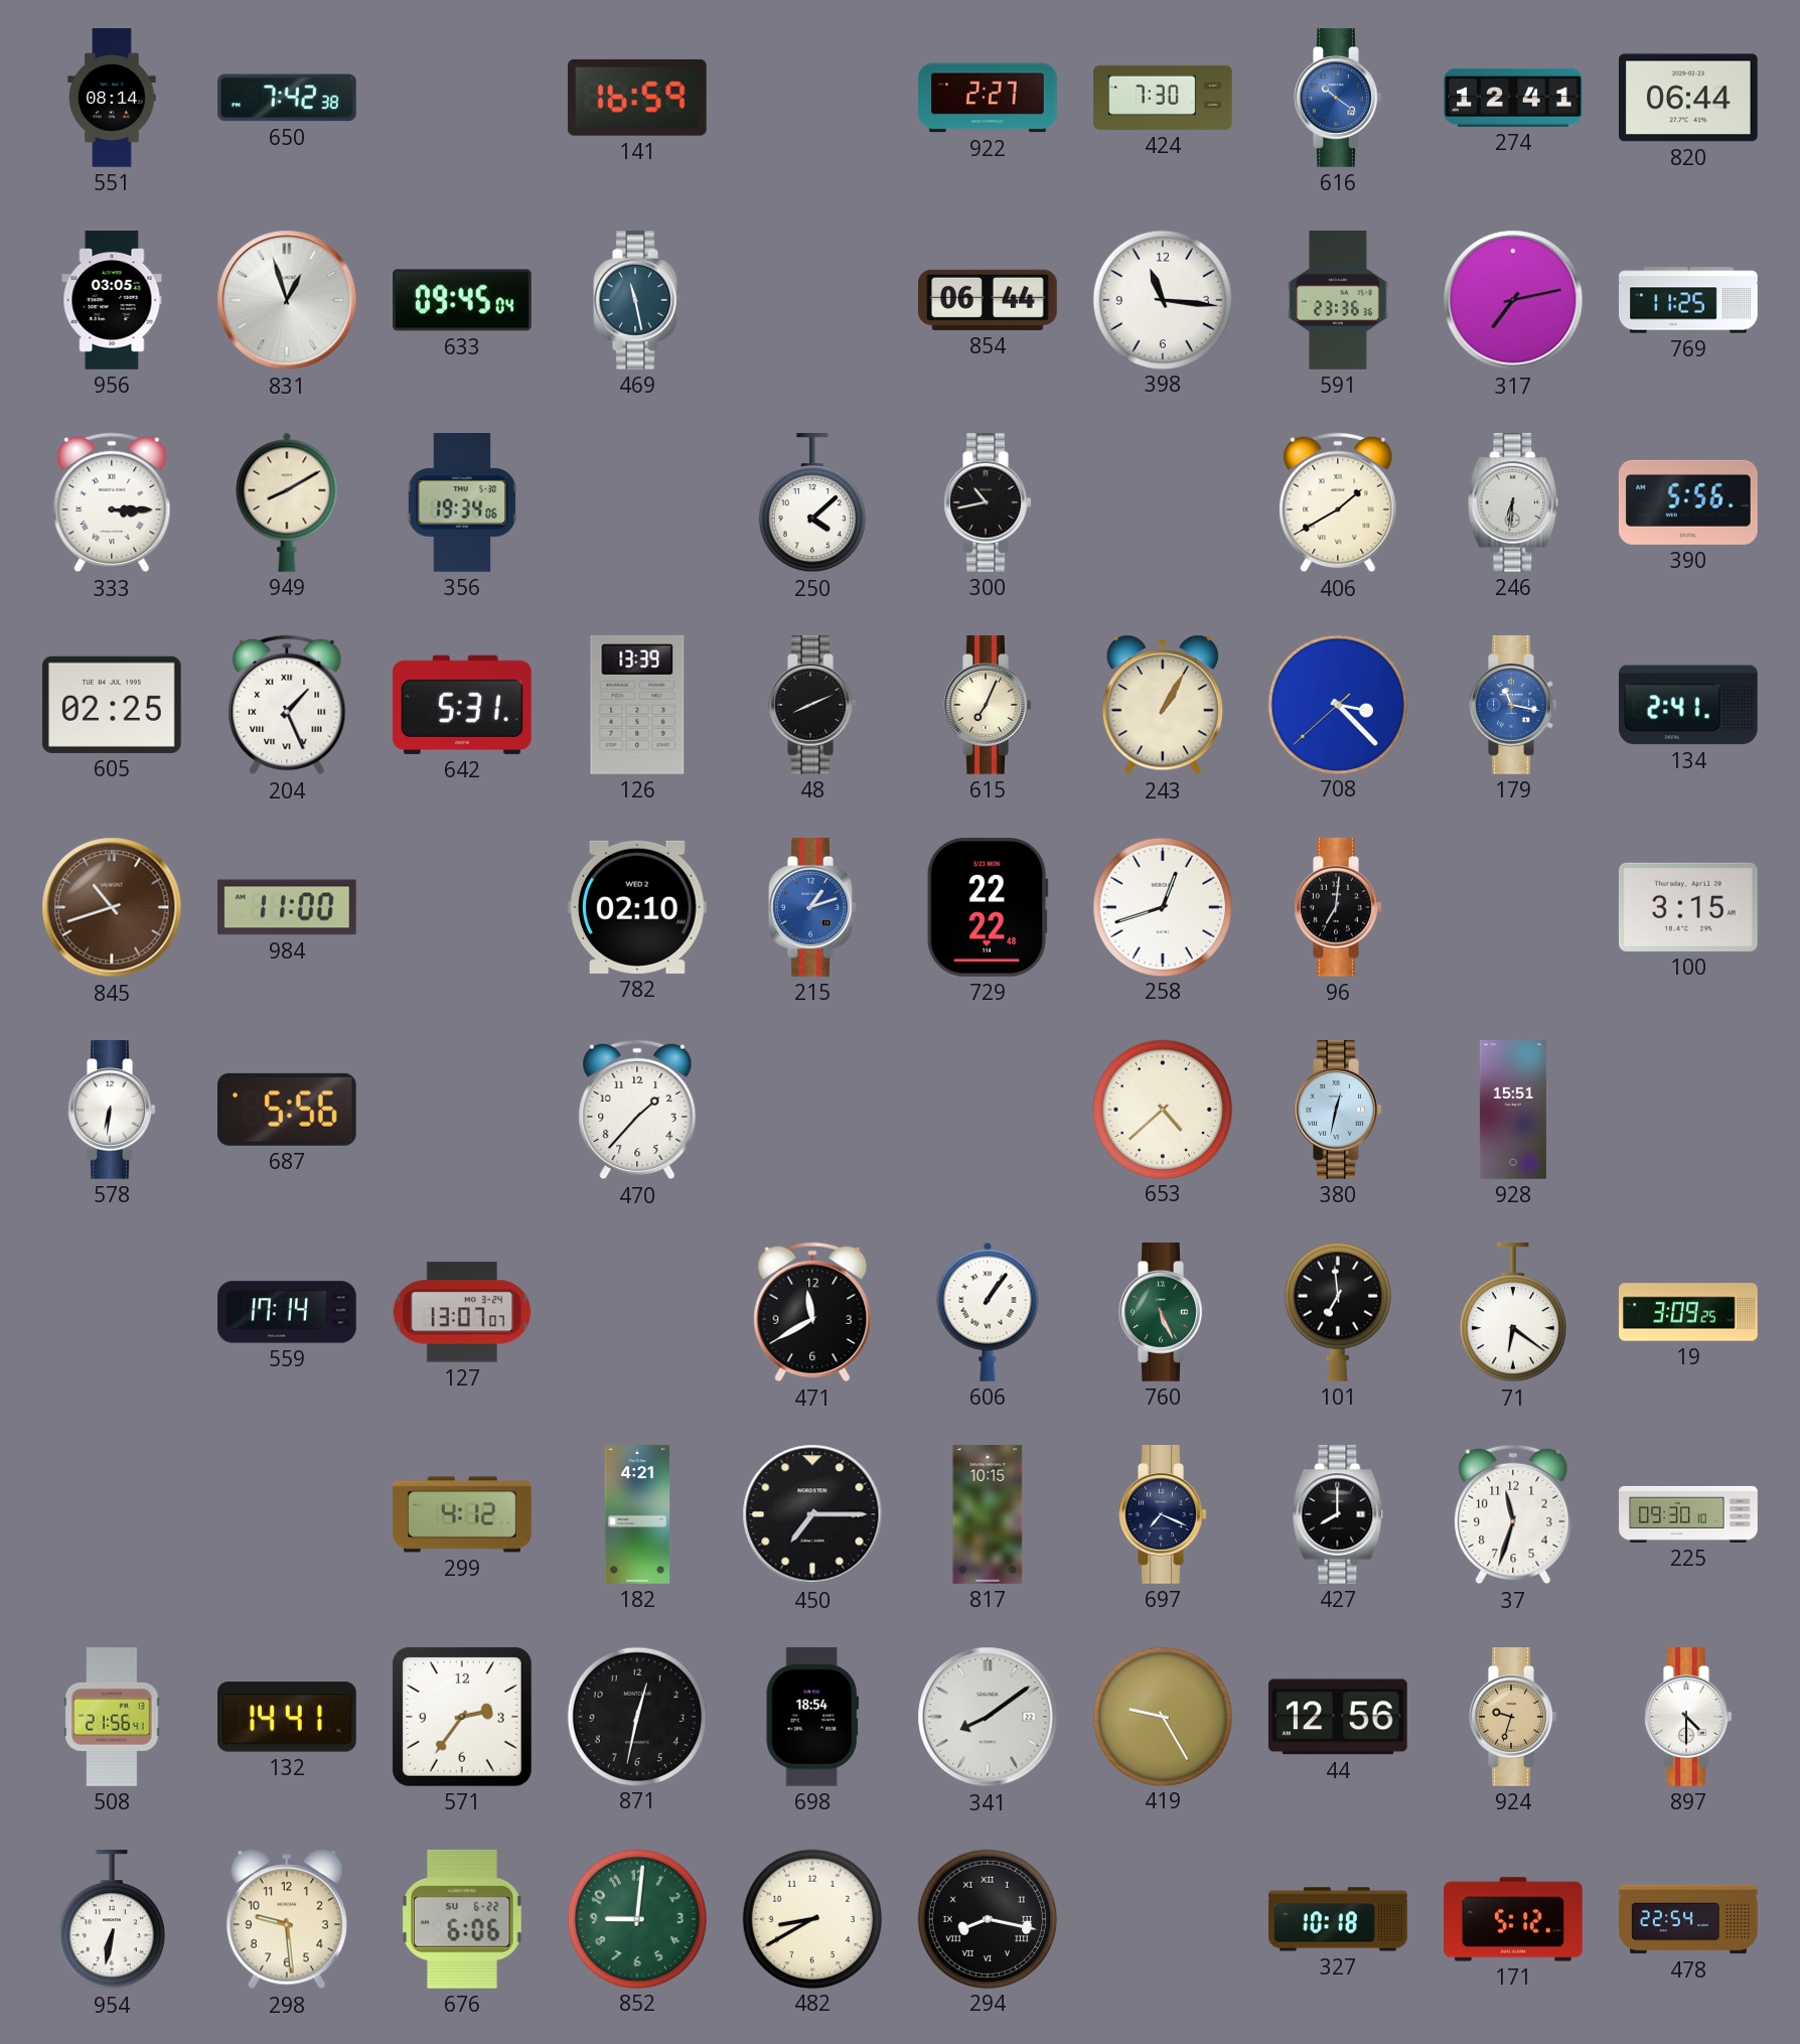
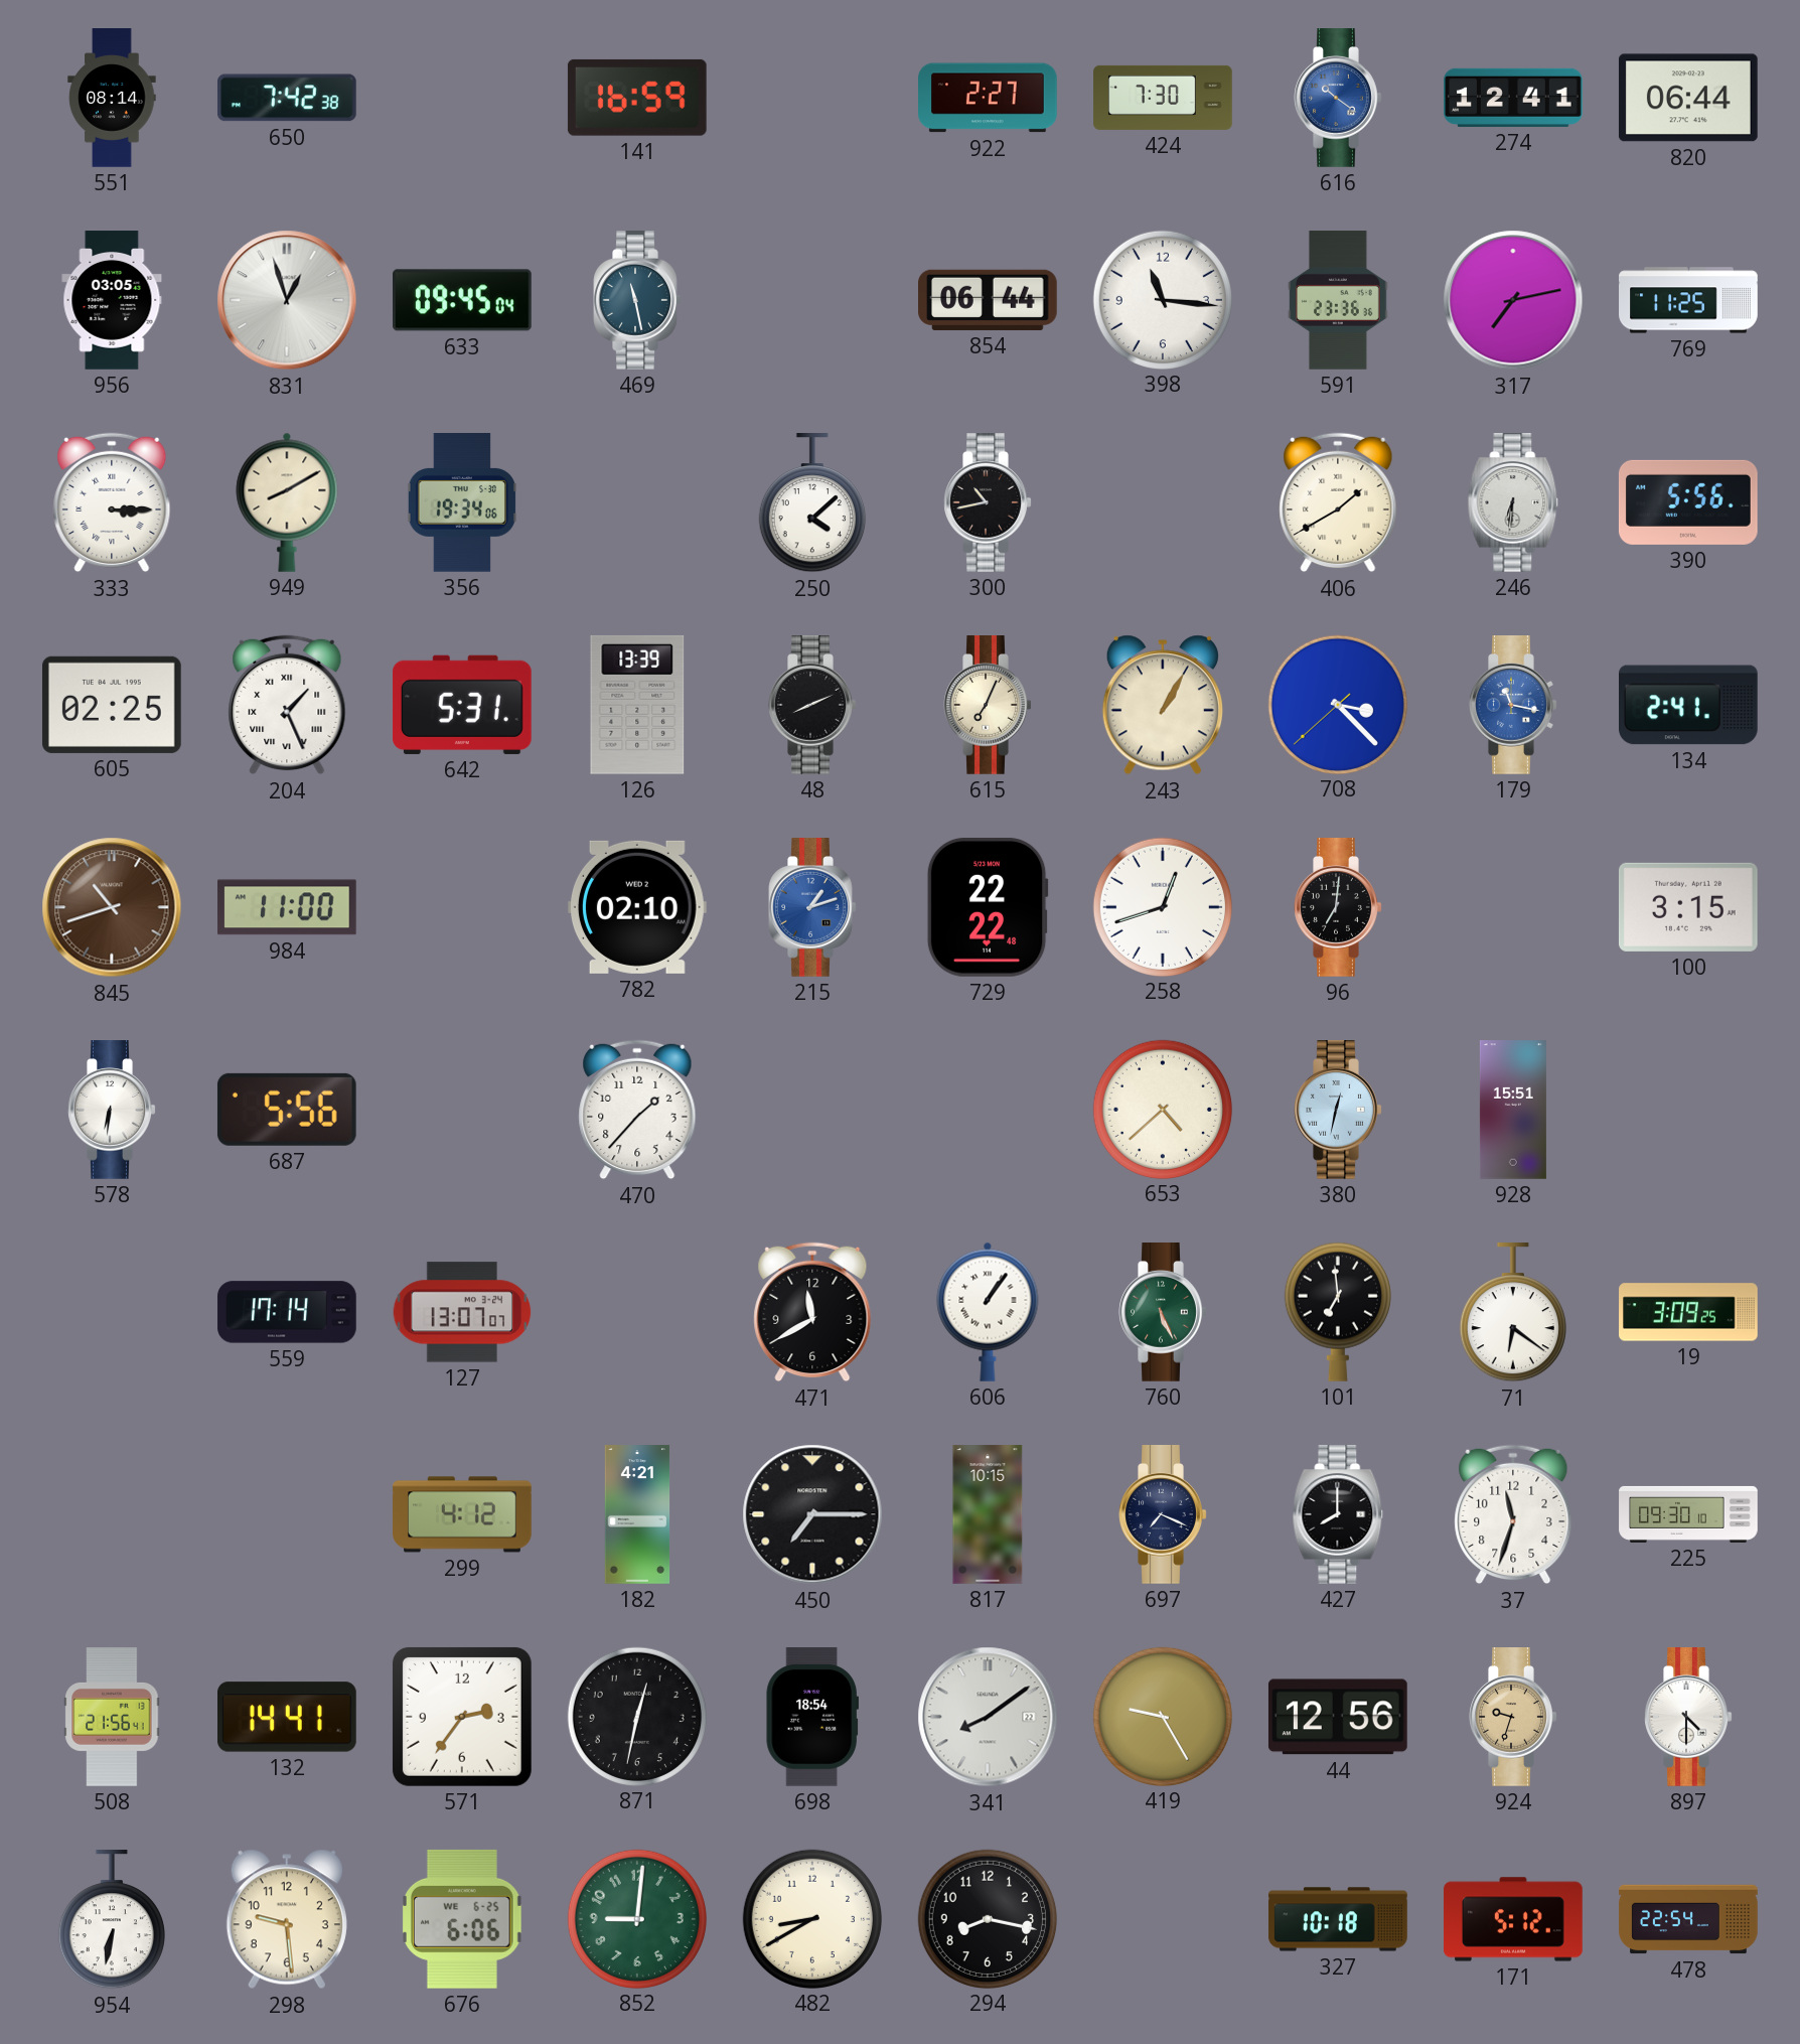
676 date: SU 6-22 -> WE 6-25 (463, 1919)
294 numerals: Roman -> Arabic (987, 1918)
